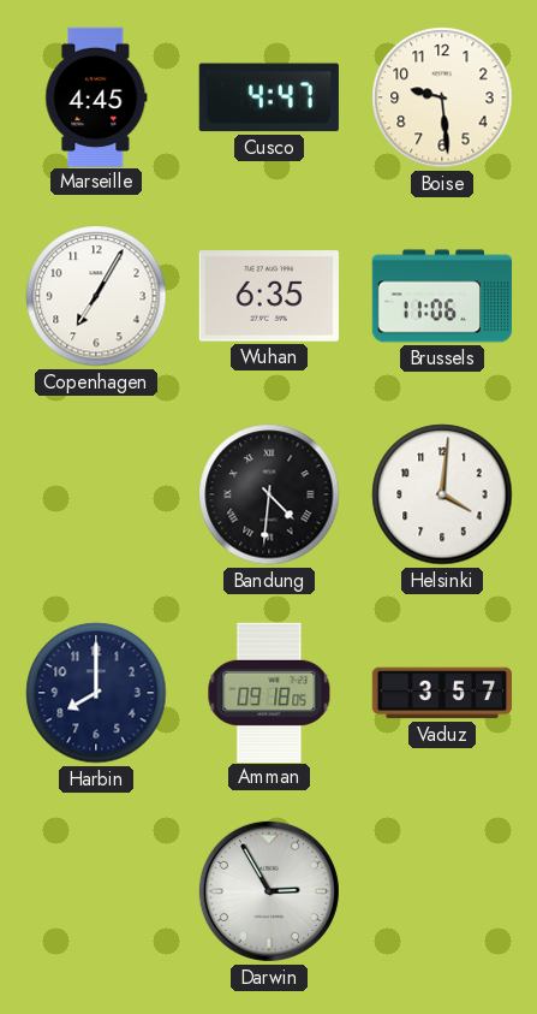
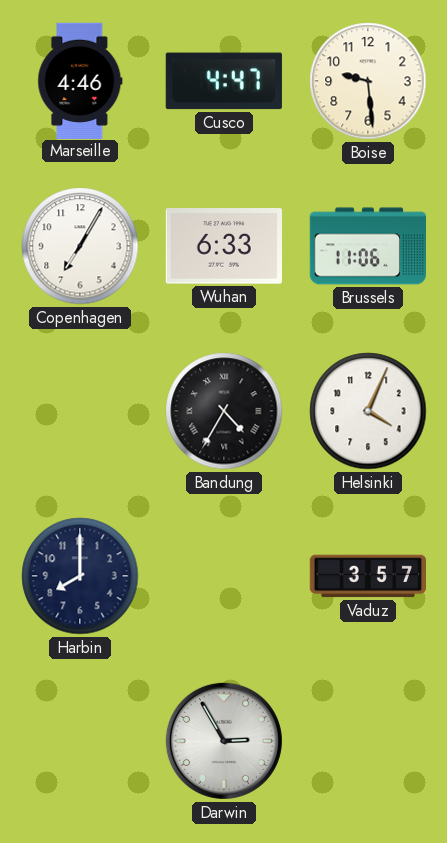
Marseille: 4:45 -> 4:46 (80, 80)
Wuhan: 6:35 -> 6:33 (224, 246)
Bandung: 4:31 -> 4:35 (224, 411)
Helsinki: 4:01 -> 4:04 (368, 411)
Amman: 09:18 -> none (269, 692)
